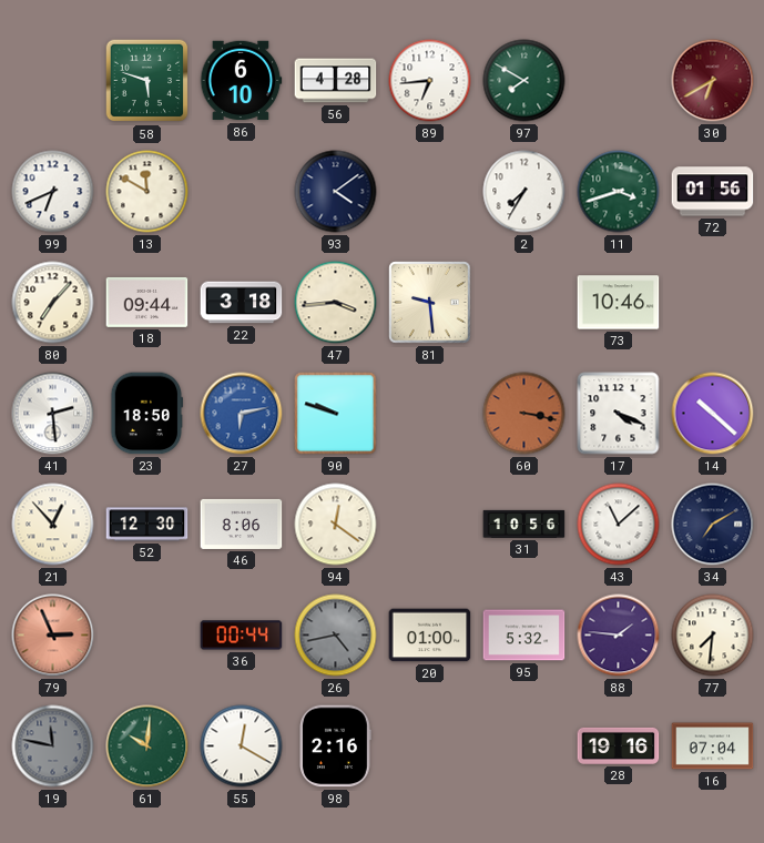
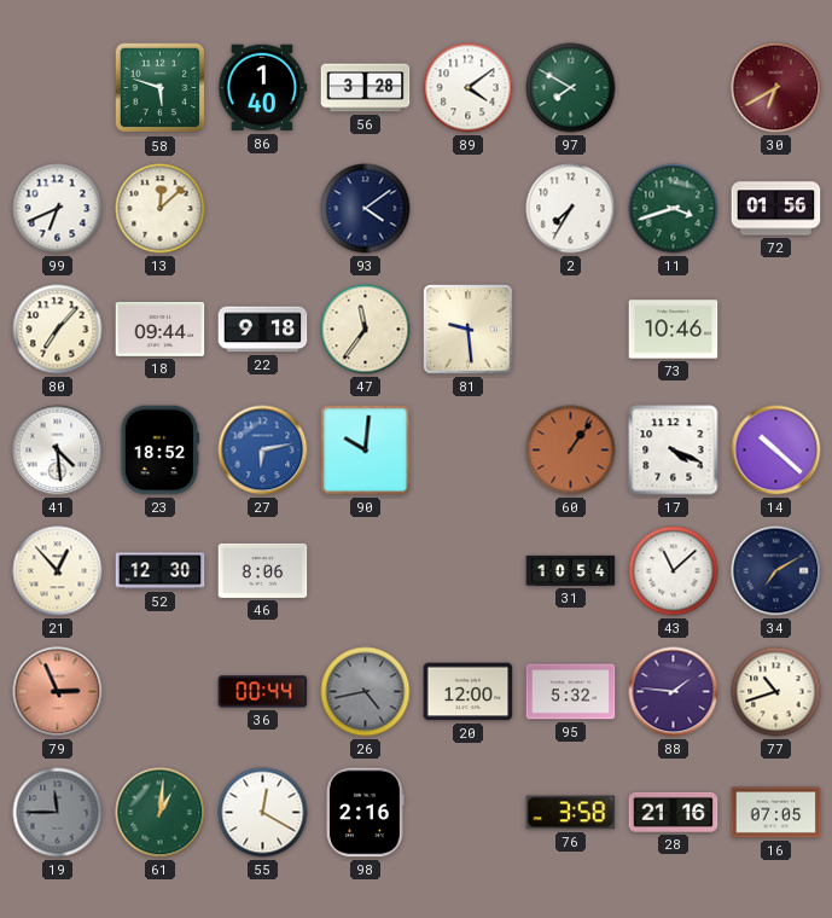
86: 6:10 -> 1:40 (262, 88)
56: 4:28 -> 3:28 (366, 88)
89: 6:44 -> 4:09 (469, 88)
13: 11:50 -> 12:08 (161, 209)
22: 3:18 -> 9:18 (263, 330)
47: 3:44 -> 11:36 (366, 330)
41: 2:29 -> 4:29 (58, 451)
23: 18:50 -> 18:52 (161, 451)
90: 9:48 -> 10:01 (366, 451)
60: 3:17 -> 1:06 (571, 451)
94: 12:21 -> none (336, 525)
31: 10:56 -> 10:54 (571, 570)
20: 01:00 -> 12:00 (469, 692)
77: 7:31 -> 10:42 (776, 692)
19: 11:47 -> 11:45 (58, 813)
61: 10:01 -> 1:01 (161, 813)
76: none -> 3:58 (571, 813)
28: 19:16 -> 21:16 (674, 812)
16: 07:04 -> 07:05 (776, 813)
